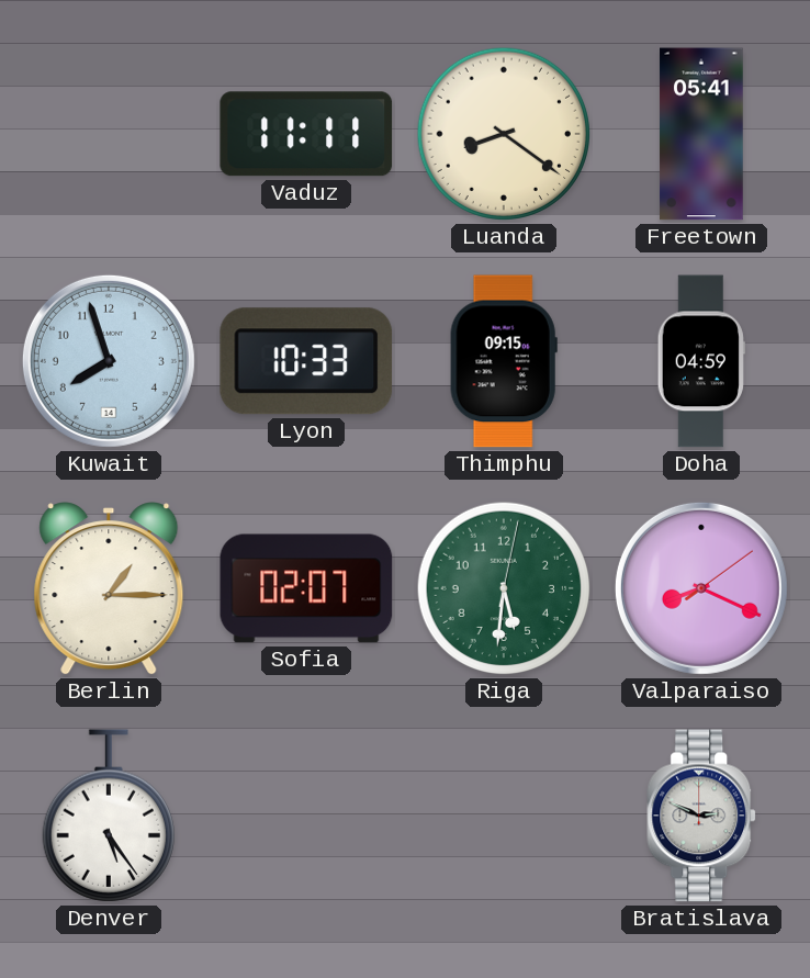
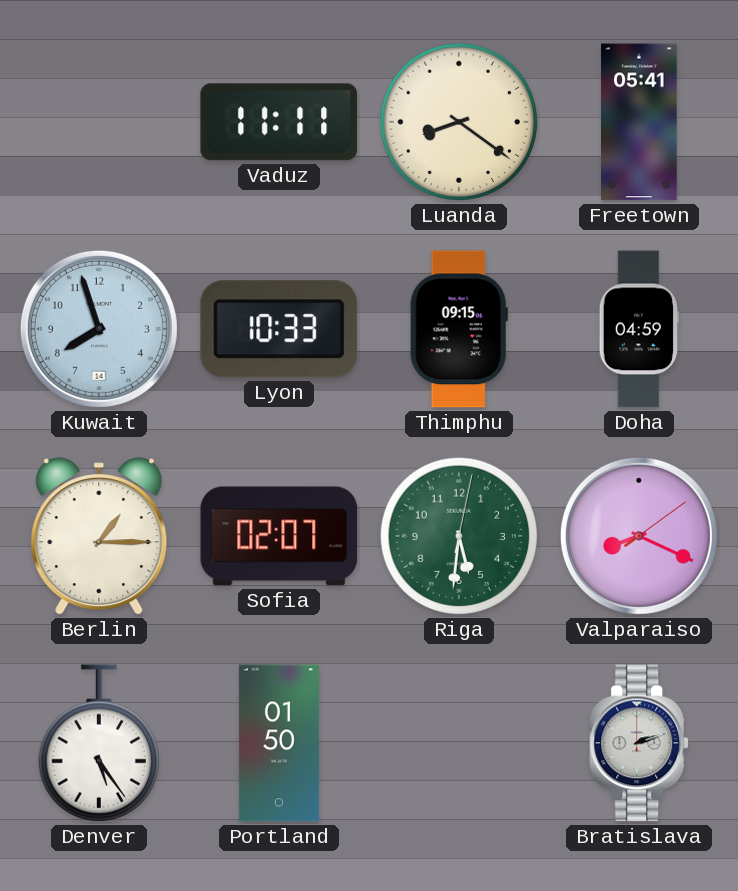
Portland: none -> 01:50 (279, 743)
Bratislava: 2:49 -> 2:12 (640, 743)
